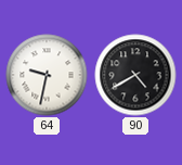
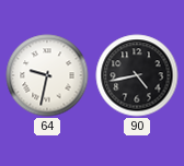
90: 4:40 -> 4:43 (137, 75)
